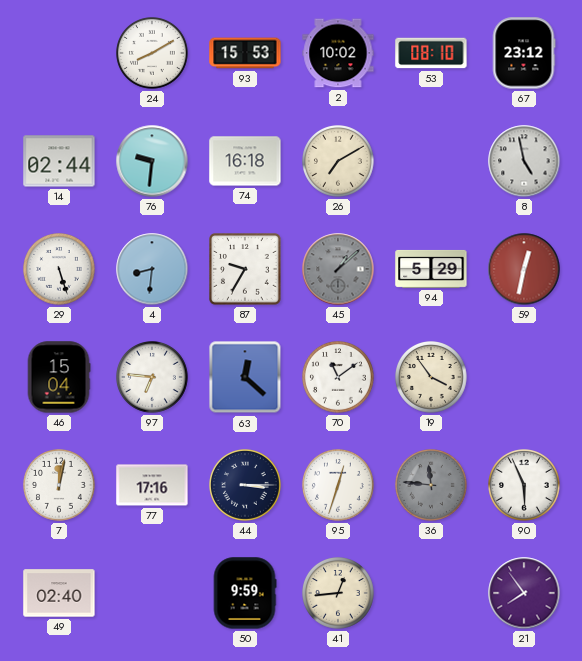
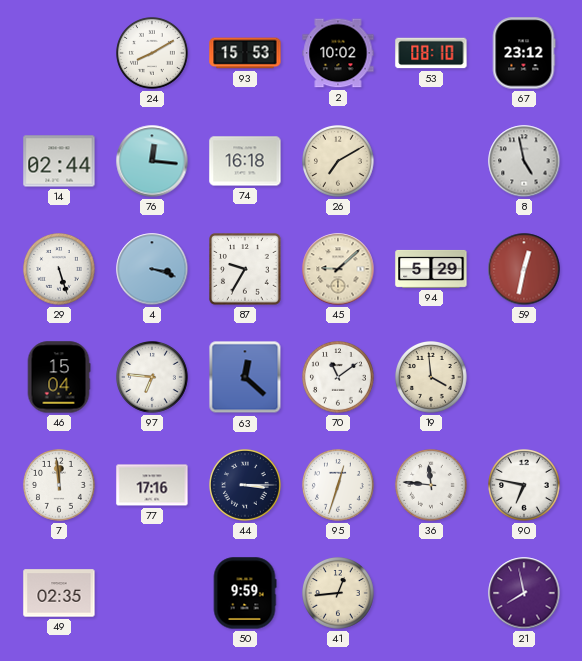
76: 9:31 -> 12:16 (152, 161)
4: 8:31 -> 3:18 (152, 269)
45: 1:08 -> 9:08 (338, 269)
45 dial: grey -> cream (338, 269)
19: 3:54 -> 3:59 (432, 378)
7: 12:02 -> 11:59 (60, 486)
36 dial: grey -> white (432, 486)
90: 5:56 -> 6:47 (525, 486)
49: 02:40 -> 02:35 (59, 593)
21: 7:54 -> 7:58 (524, 593)
